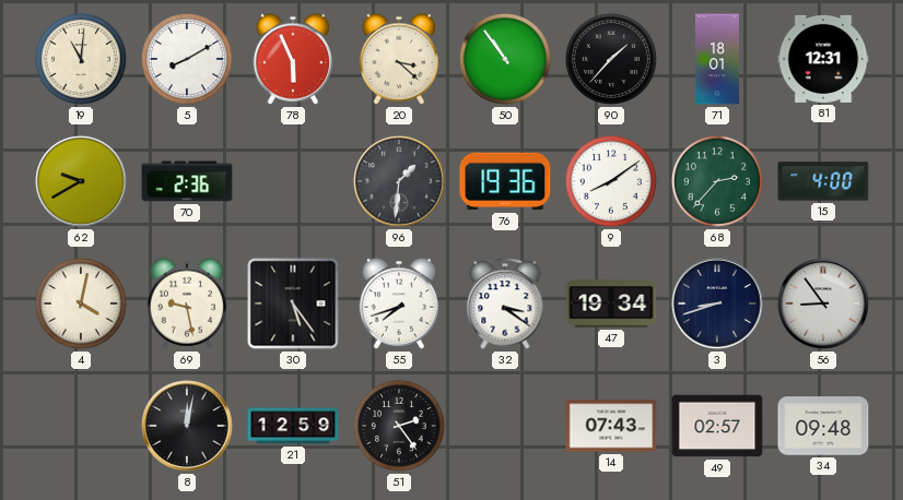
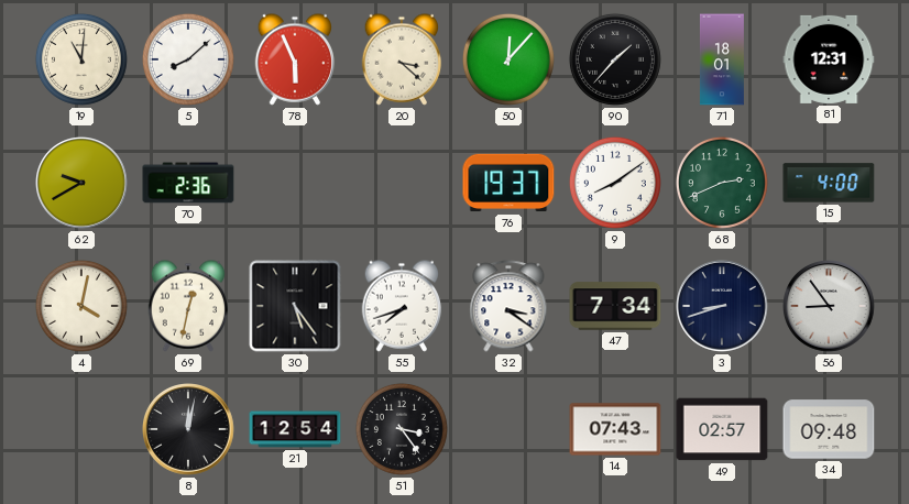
5: 8:10 -> 8:08 (188, 59)
50: 10:54 -> 12:07 (508, 59)
96: 1:31 -> none (400, 182)
76: 19:36 -> 19:37 (508, 183)
68: 2:37 -> 2:41 (722, 183)
69: 9:28 -> 12:32 (188, 306)
47: 19:34 -> 7:34 (615, 306)
21: 12:59 -> 12:54 (295, 429)
51: 2:24 -> 3:24 (402, 429)
